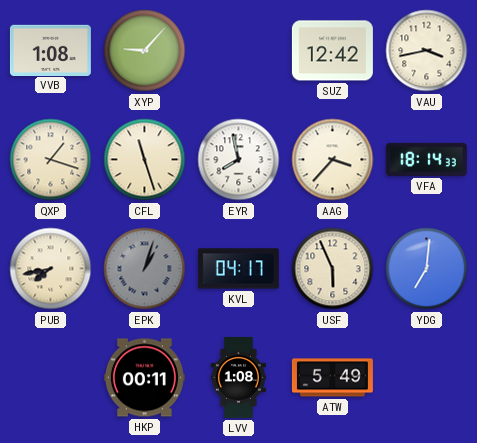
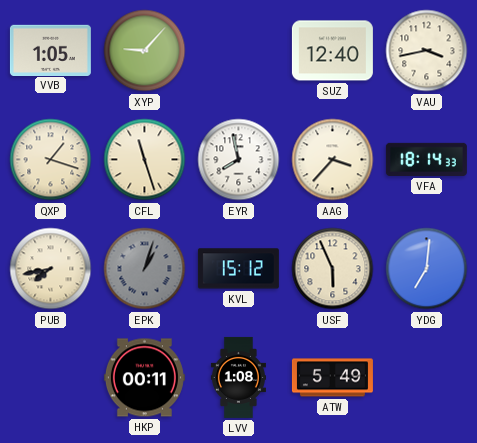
VVB: 1:08 -> 1:05 (50, 50)
SUZ: 12:42 -> 12:40 (332, 51)
KVL: 04:17 -> 15:12 (238, 269)
